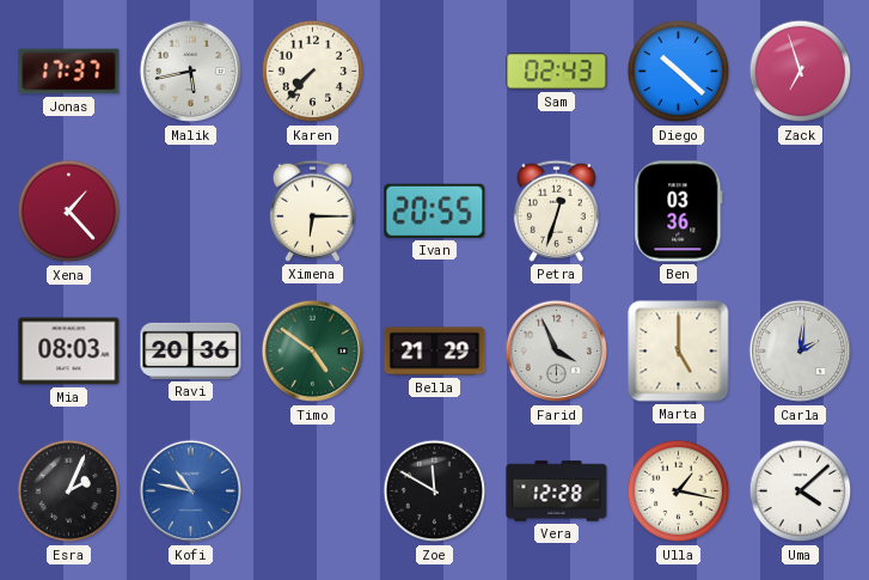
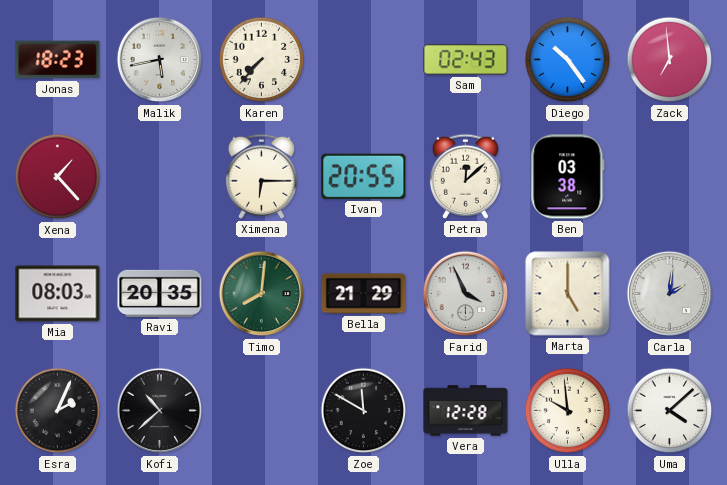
Jonas: 17:37 -> 18:23 (58, 60)
Diego: 10:22 -> 10:24 (568, 60)
Zack: 6:57 -> 6:59 (670, 60)
Petra: 12:33 -> 12:08 (465, 176)
Ben: 03:36 -> 03:38 (568, 177)
Ravi: 20:36 -> 20:35 (160, 293)
Timo: 4:51 -> 8:01 (262, 294)
Kofi: 10:47 -> 10:38 (160, 411)
Kofi dial: blue -> black (160, 411)
Ulla: 1:17 -> 9:59 (568, 411)
